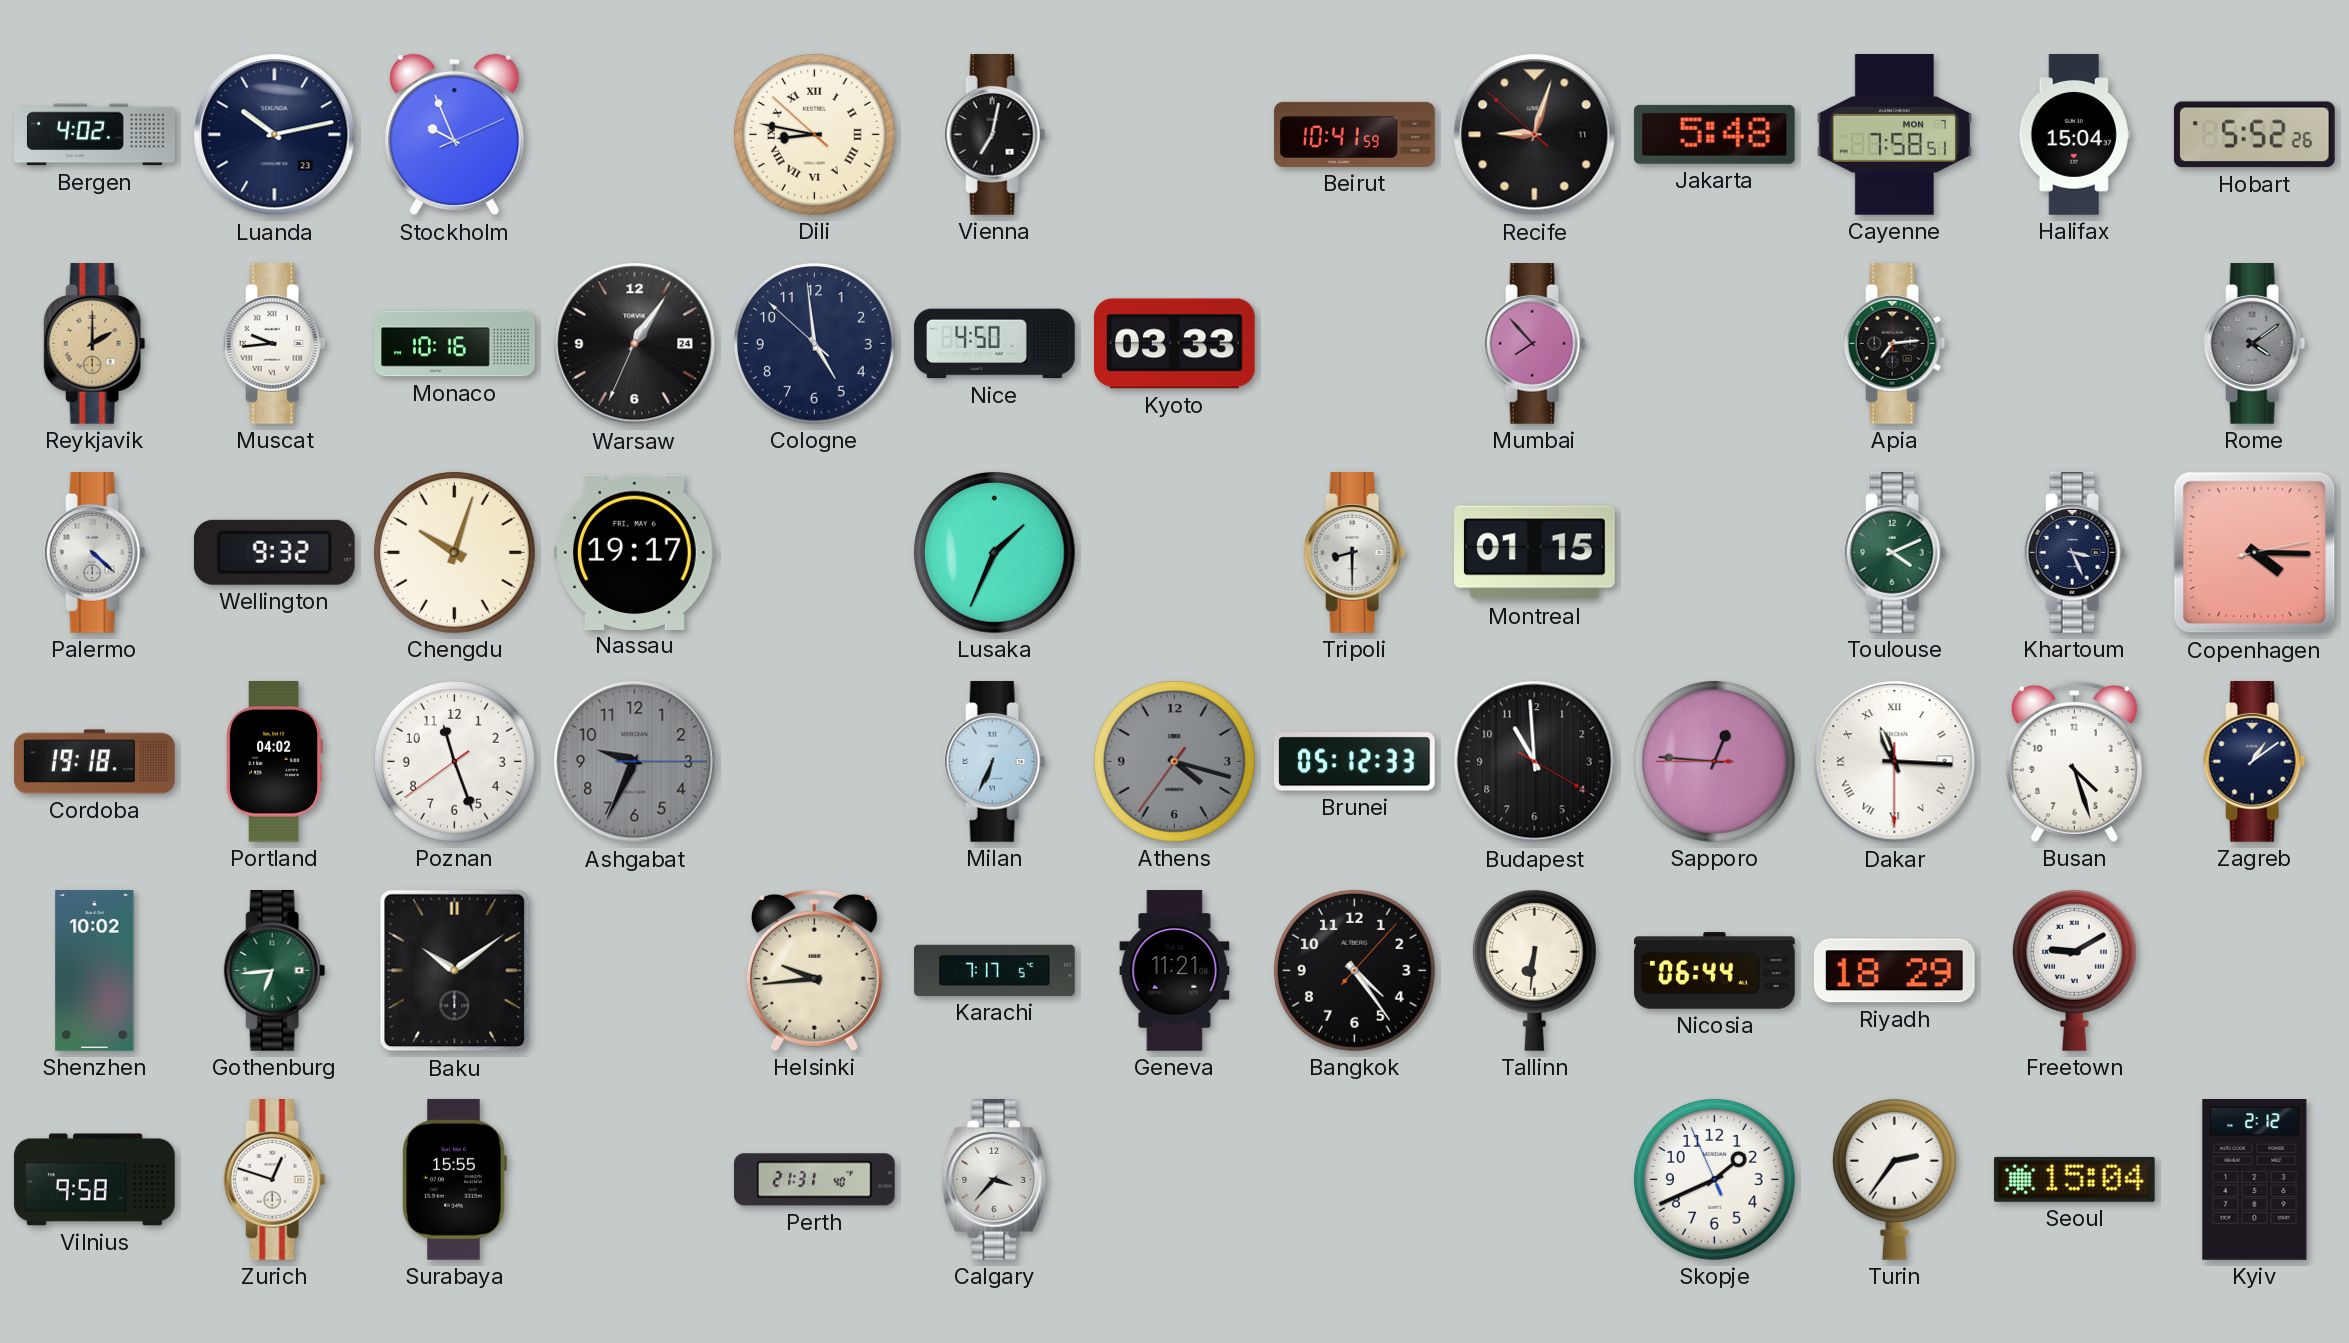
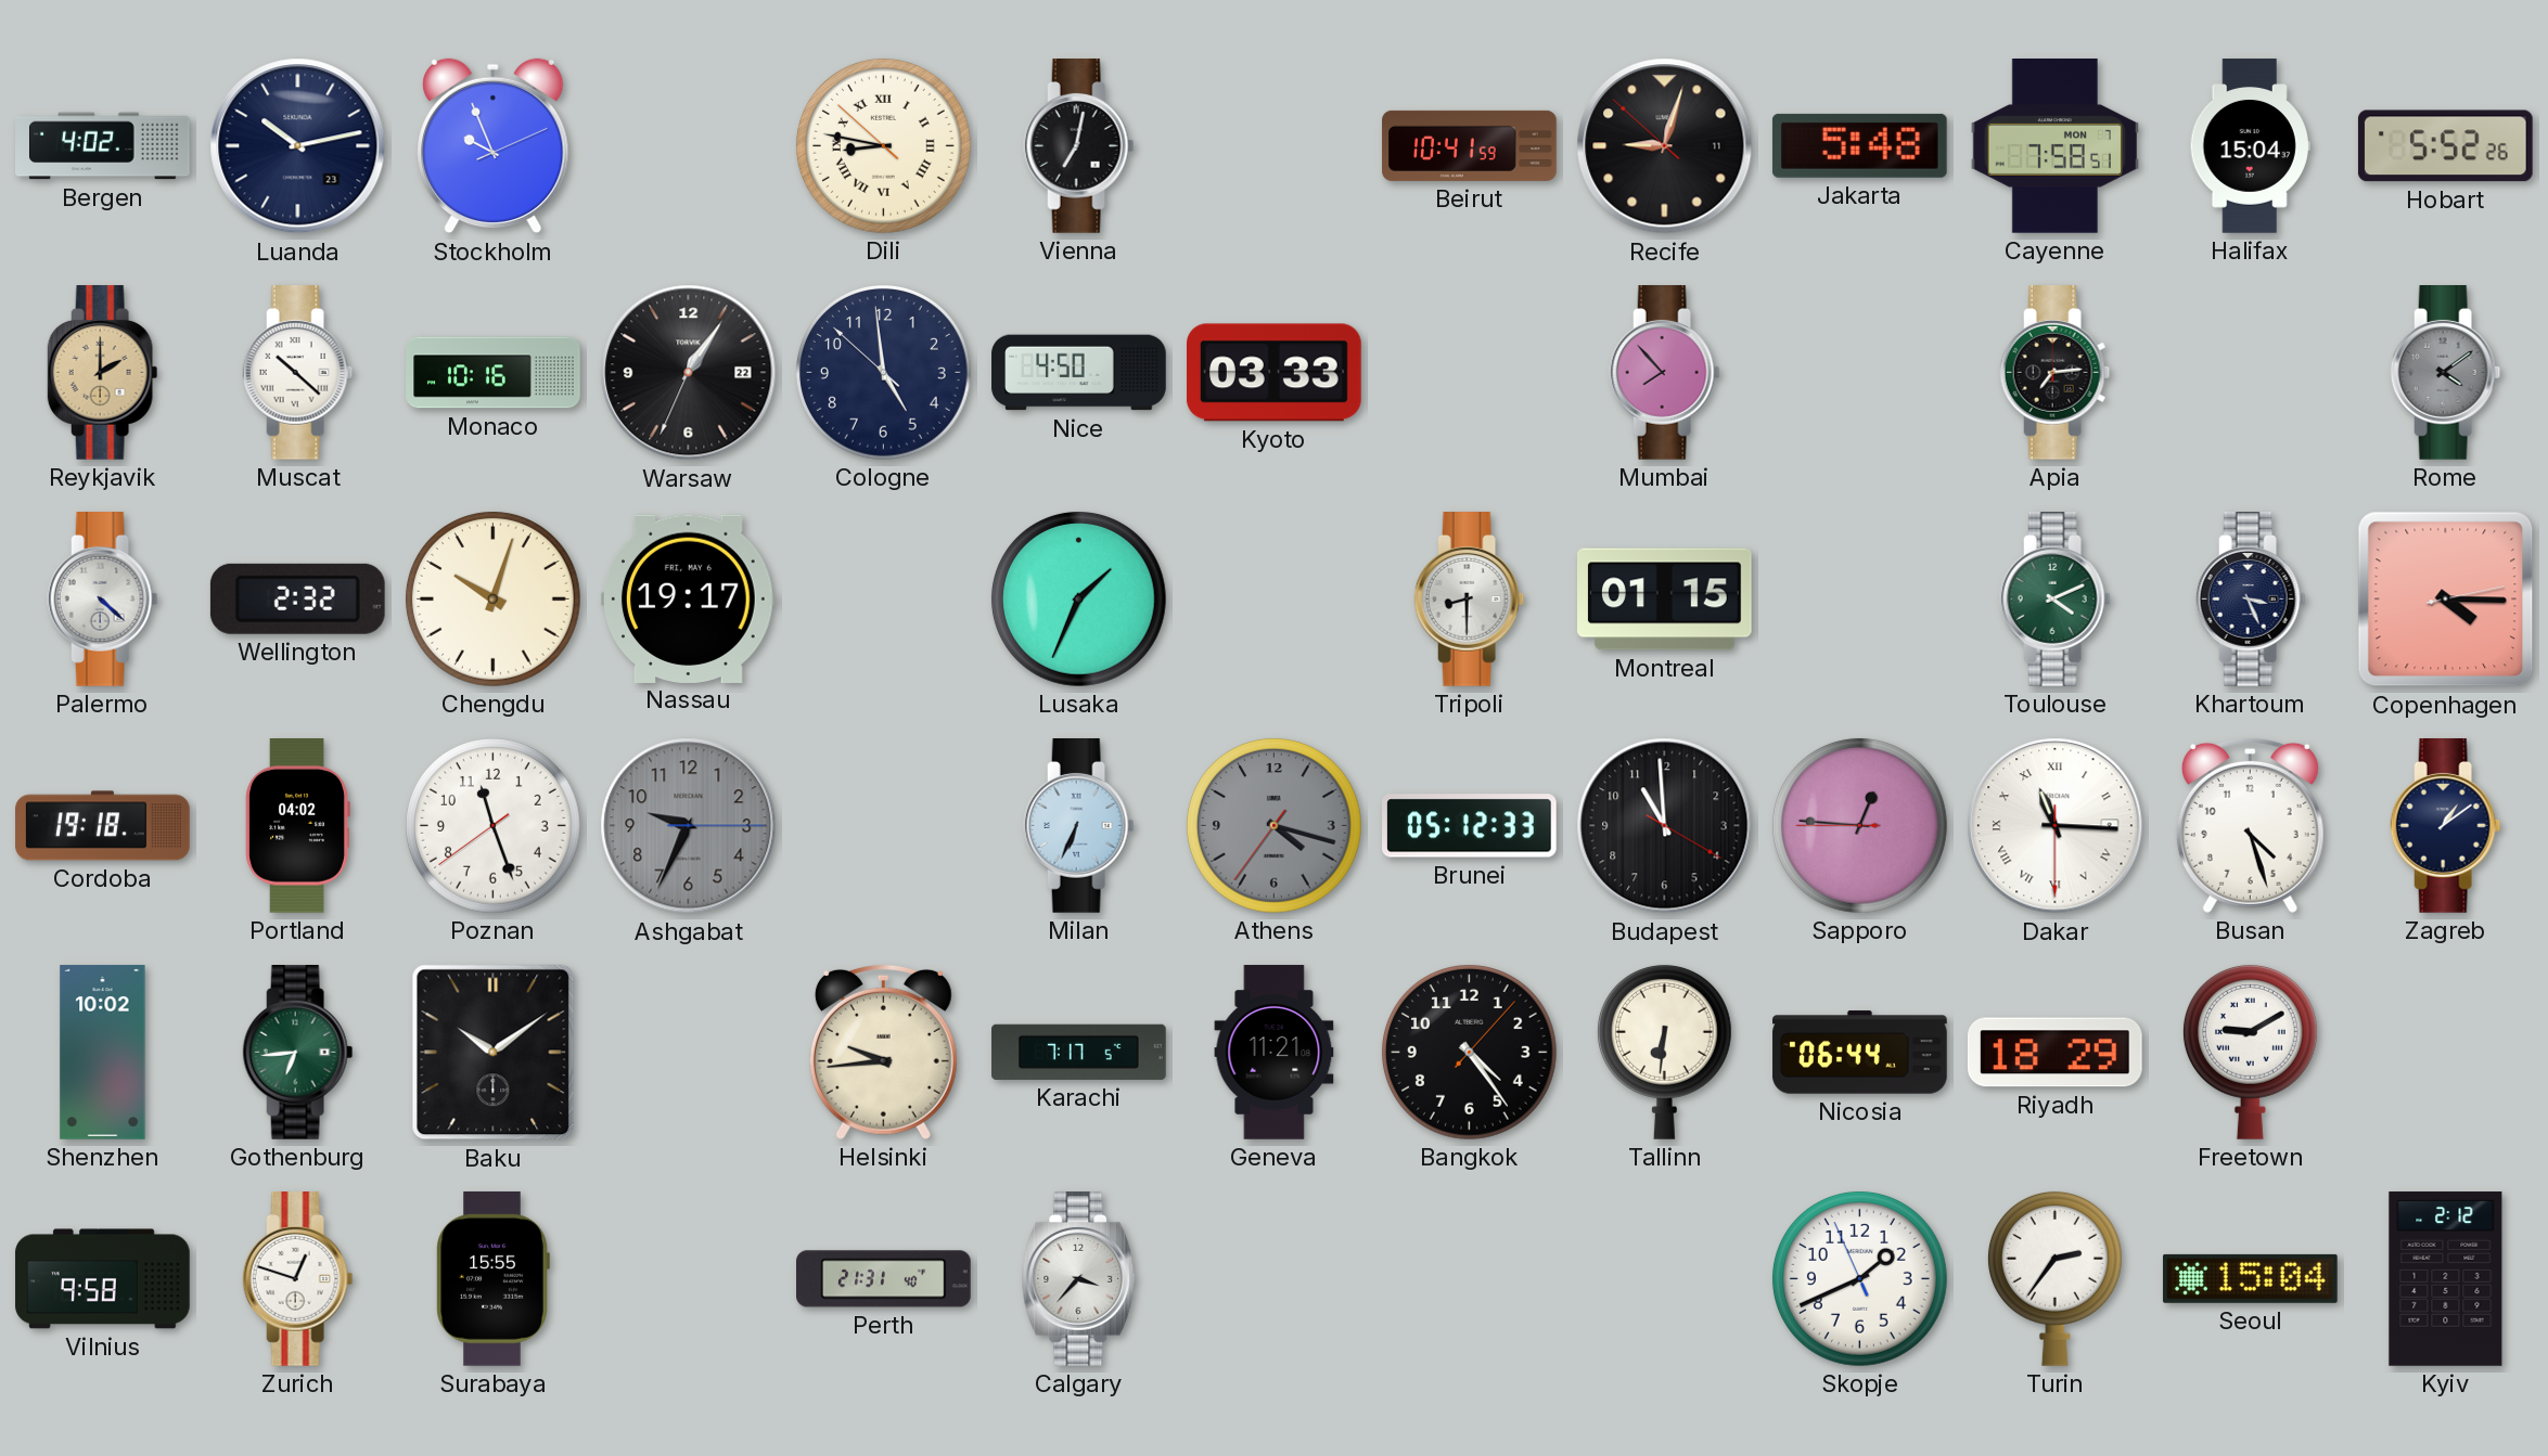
Muscat: 9:44 -> 10:22 (298, 373)
Warsaw date: 24 -> 22 (689, 373)
Wellington: 9:32 -> 2:32 (297, 598)
